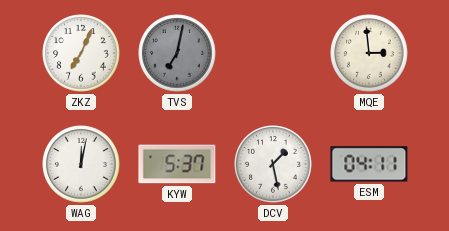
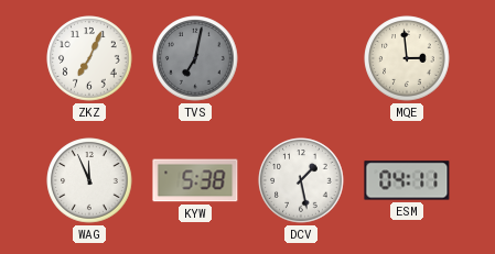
WAG: 12:02 -> 11:56 (89, 180)
KYW: 5:37 -> 5:38 (195, 180)
